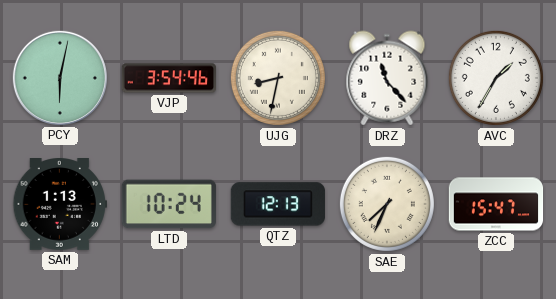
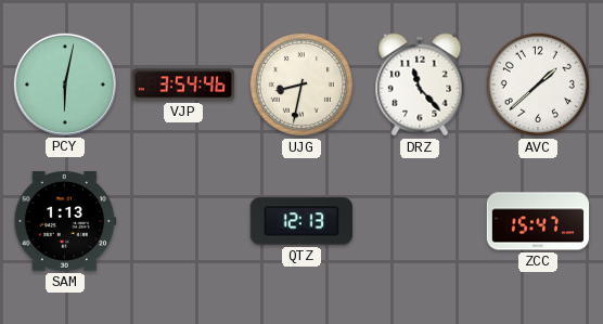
AVC: 1:35 -> 1:38 (538, 85)
LTD: 10:24 -> none (169, 204)
SAE: 7:34 -> none (387, 204)
